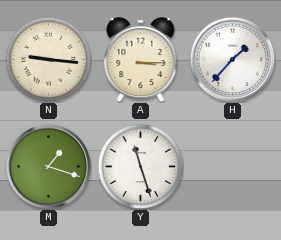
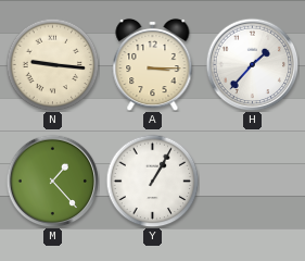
M: 1:18 -> 1:23 (52, 181)
Y: 11:27 -> 1:05 (152, 181)
